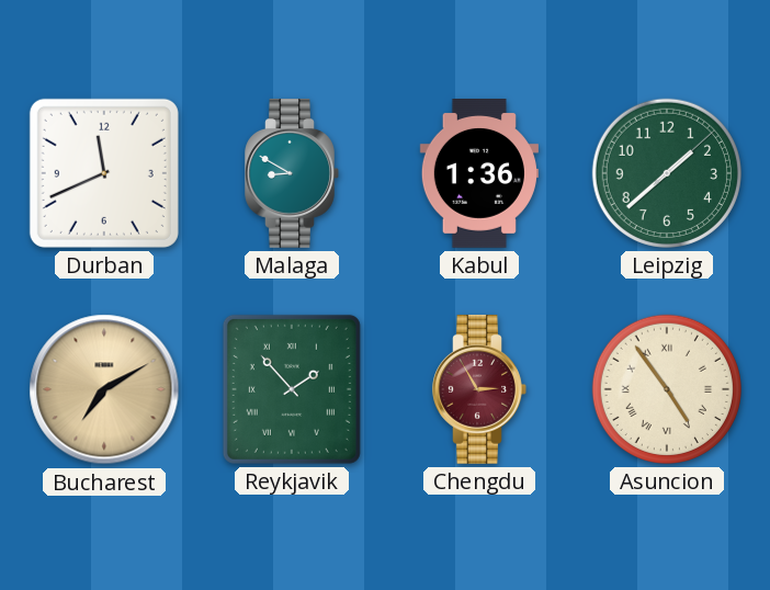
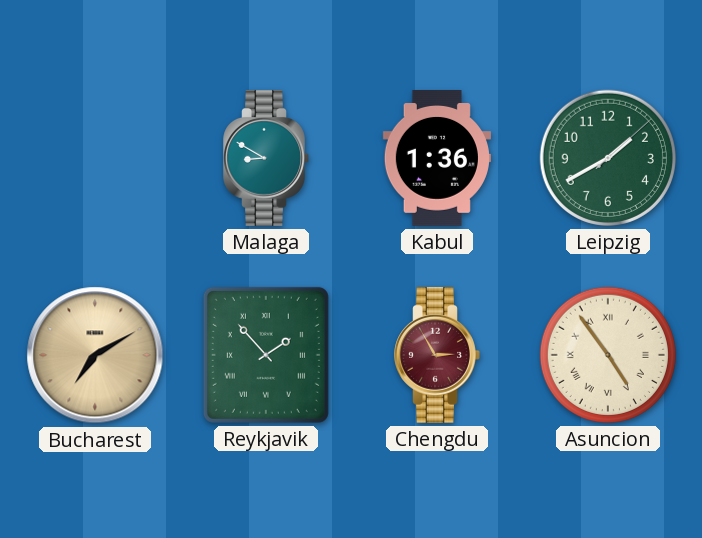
Durban: 11:41 -> none (104, 173)
Leipzig: 1:38 -> 1:40 (608, 158)
